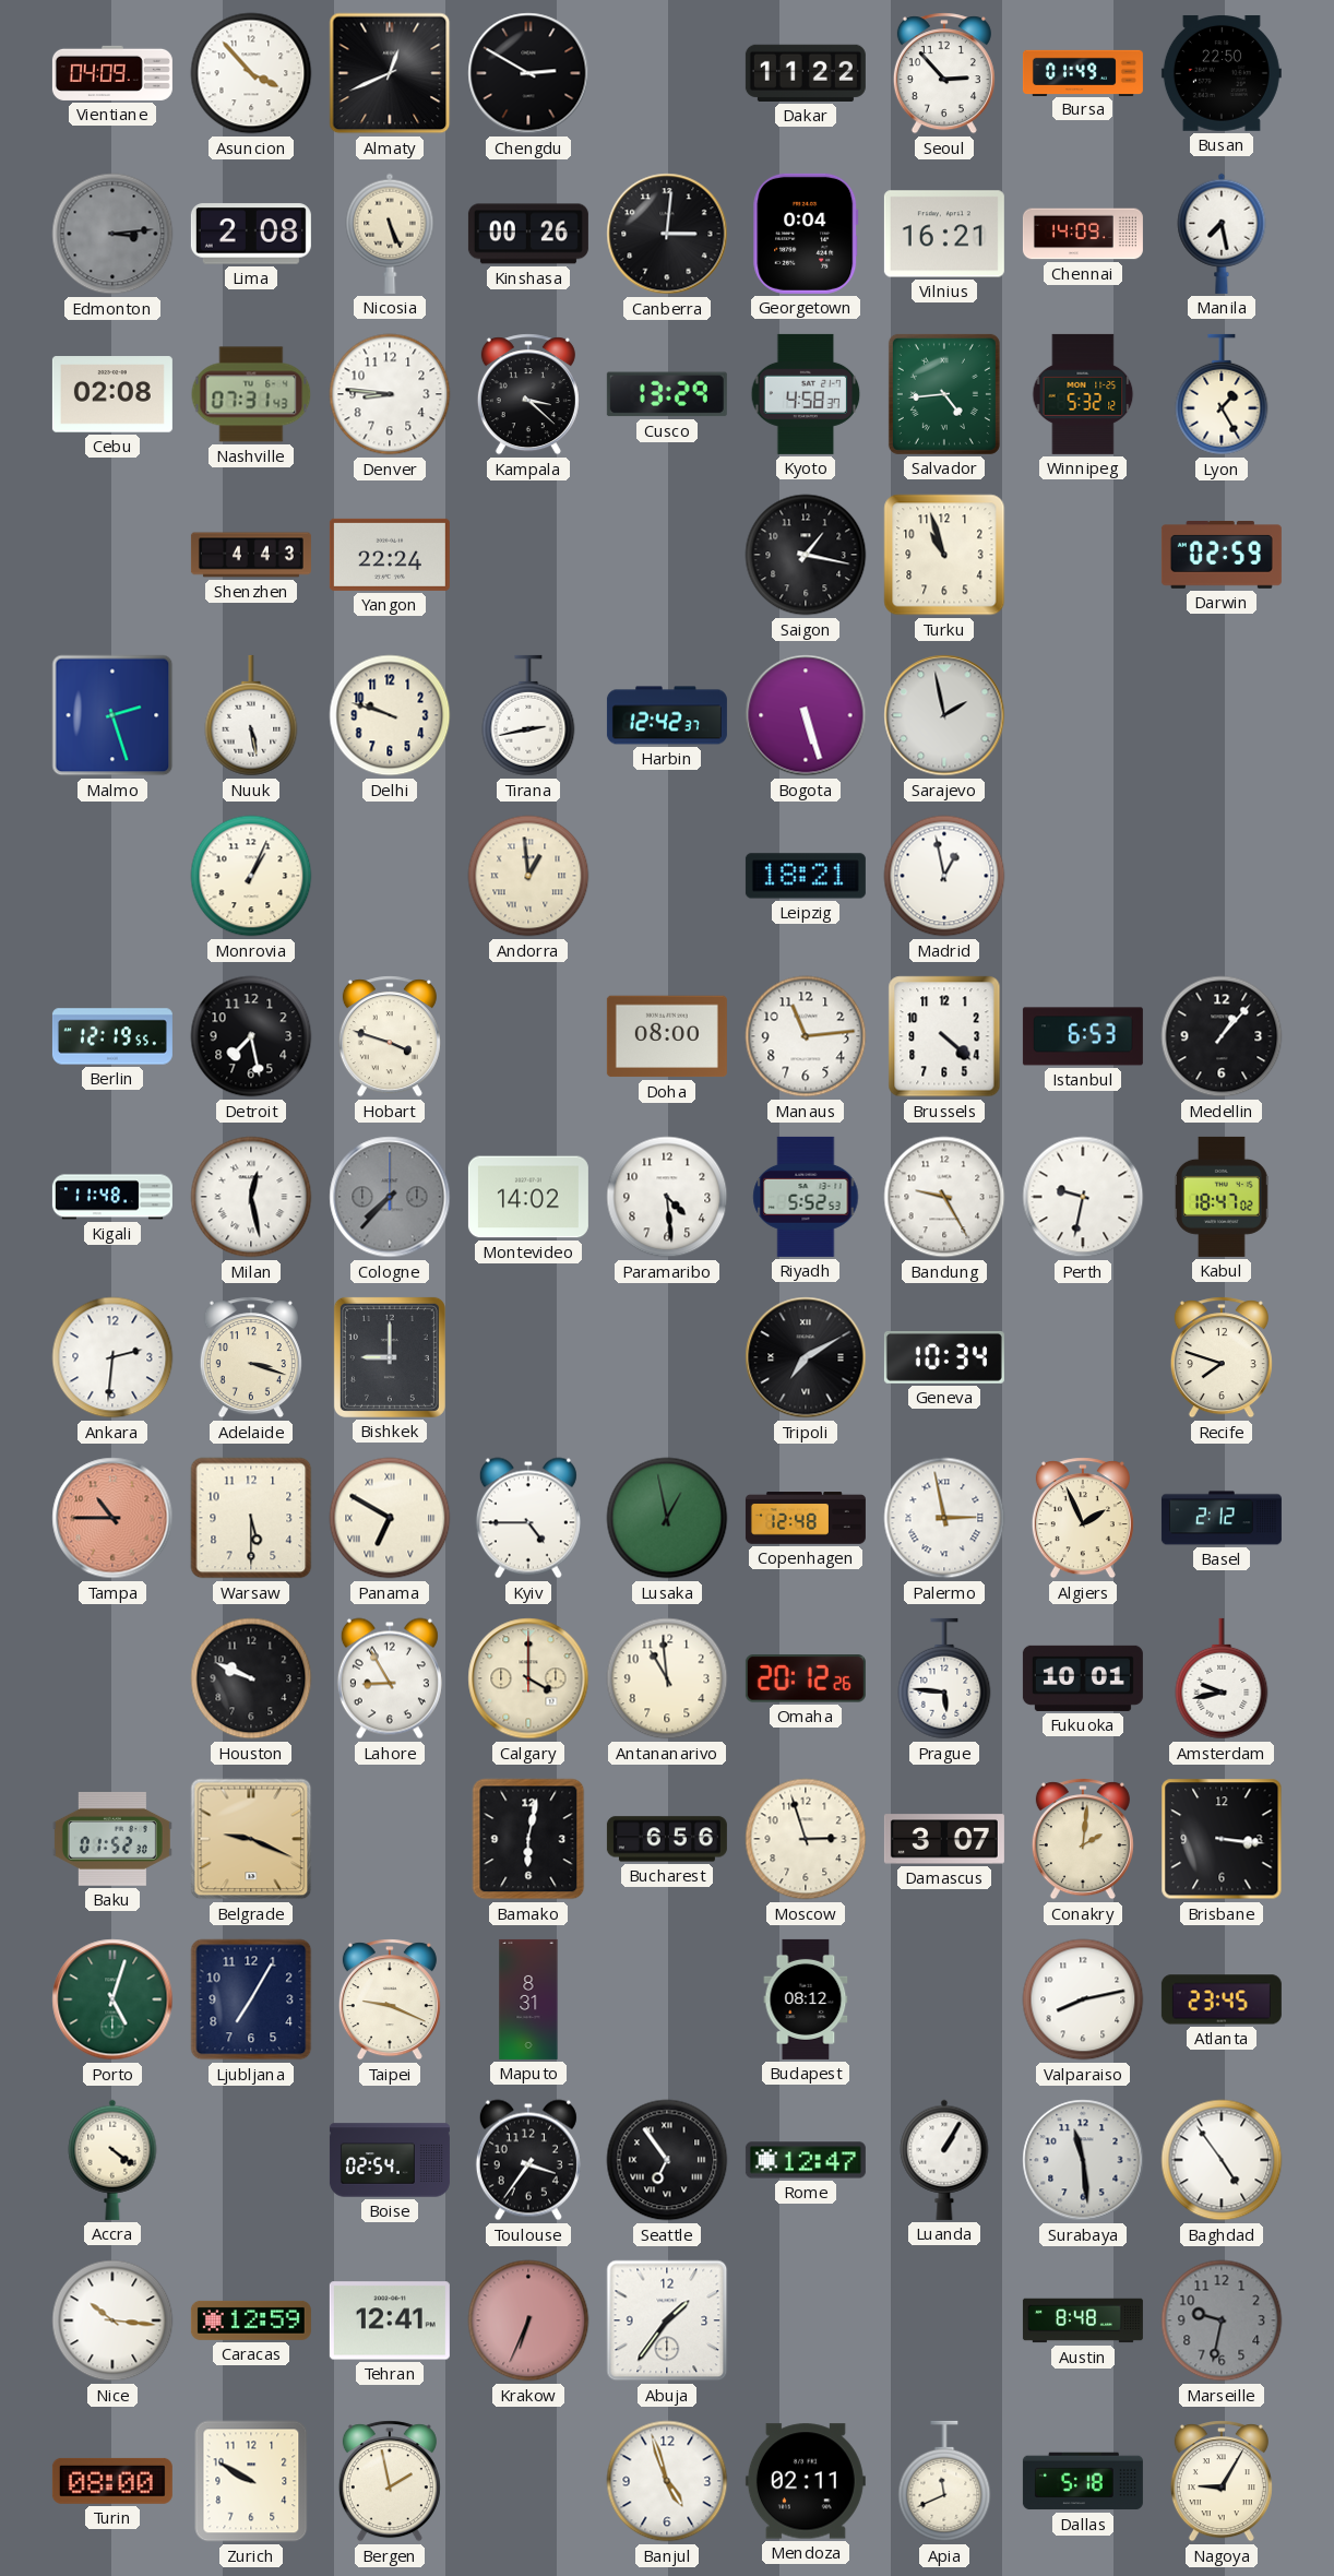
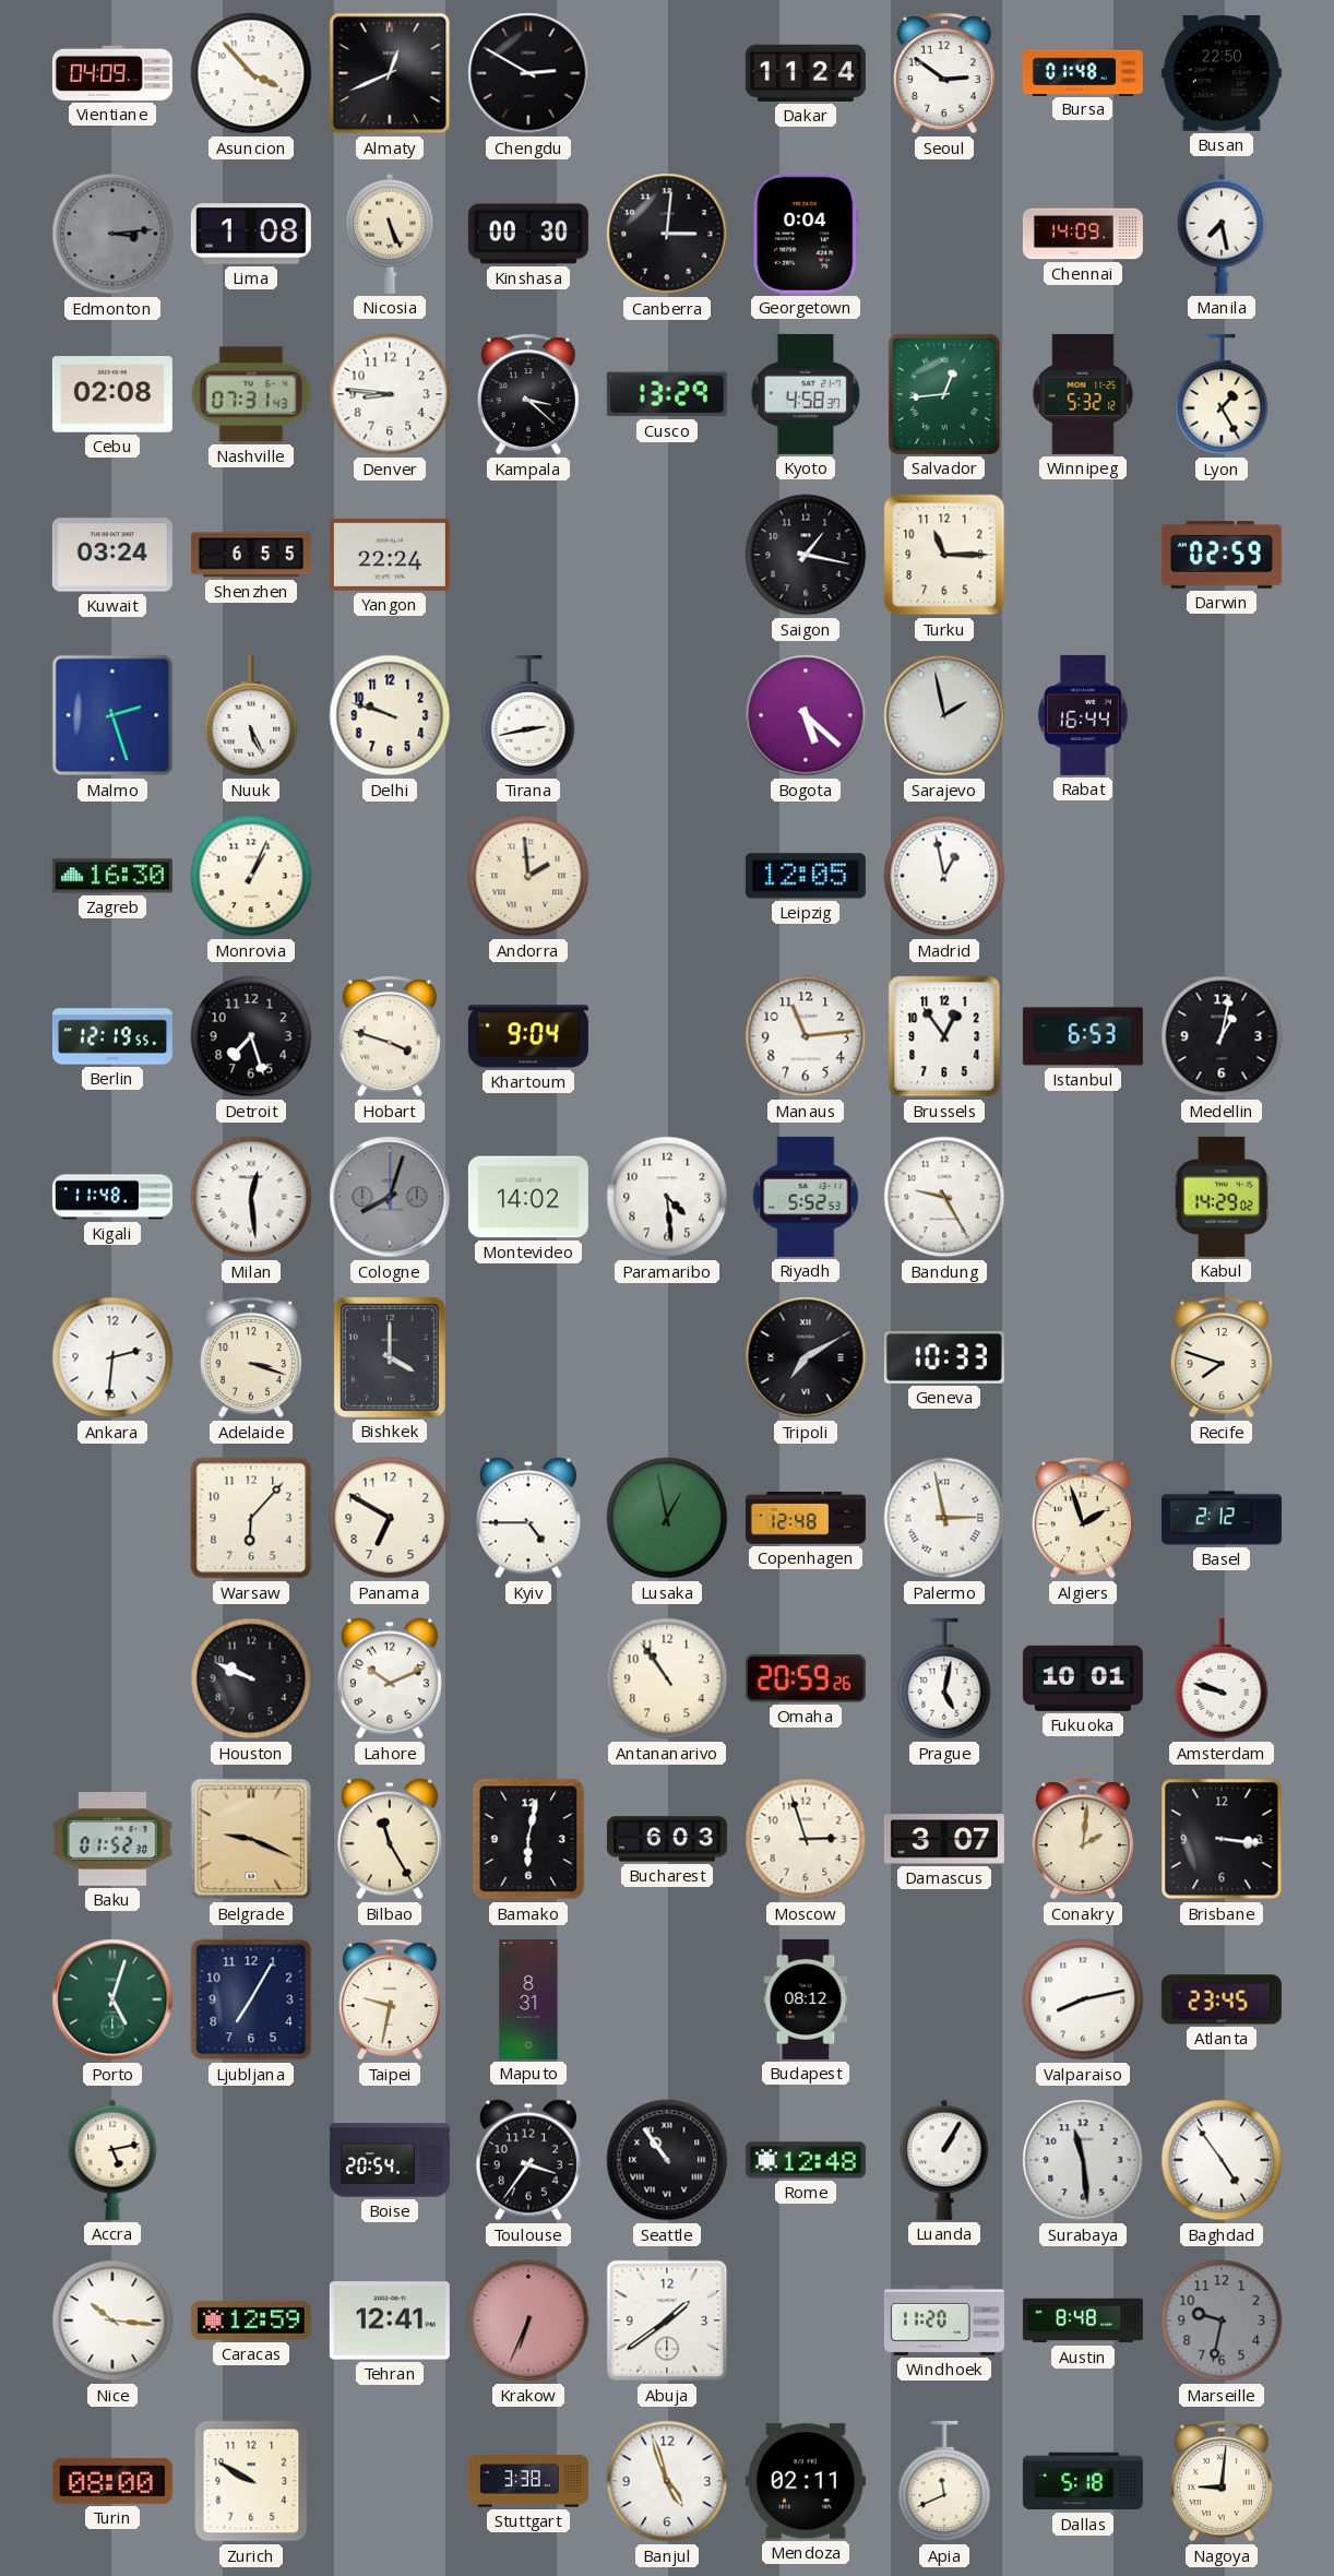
Dakar: 11:22 -> 11:24 (806, 73)
Seoul: 2:53 -> 2:51 (944, 73)
Bursa: 01:49 -> 01:48 (1083, 72)
Lima: 2:08 -> 1:08 (251, 234)
Kinshasa: 00:26 -> 00:30 (528, 234)
Vilnius: 16:21 -> none (944, 234)
Salvador: 4:44 -> 12:44 (944, 394)
Kuwait: none -> 03:24 (112, 555)
Shenzhen: 4:43 -> 6:55 (251, 555)
Turku: 10:57 -> 11:15 (944, 555)
Nuuk: 5:28 -> 5:26 (251, 715)
Harbin: 12:42 -> none (667, 715)
Bogota: 5:27 -> 5:22 (806, 715)
Rabat: none -> 16:44 (1083, 715)
Zagreb: none -> 16:30 (112, 876)
Andorra: 12:59 -> 1:59 (528, 876)
Leipzig: 18:21 -> 12:05 (806, 876)
Detroit: 7:28 -> 7:27 (251, 1036)
Khartoum: none -> 9:04 (528, 1036)
Doha: 08:00 -> none (667, 1036)
Brussels: 4:22 -> 12:54 (944, 1036)
Medellin: 1:07 -> 1:02 (1222, 1036)
Milan: 12:28 -> 12:29 (251, 1197)
Cologne: 7:37 -> 8:03 (390, 1197)
Perth: 9:32 -> none (1083, 1197)
Kabul: 18:47 -> 14:29 (1222, 1197)
Bishkek: 9:00 -> 4:00 (390, 1357)
Geneva: 10:34 -> 10:33 (944, 1357)
Tampa: 10:45 -> none (112, 1518)
Warsaw: 5:30 -> 6:07 (251, 1518)
Panama numerals: Roman -> Arabic (390, 1518)
Algiers: 1:56 -> 1:57 (1083, 1518)
Lahore: 8:55 -> 10:11 (390, 1678)
Calgary: 4:00 -> none (528, 1678)
Antananarivo: 10:59 -> 10:54 (667, 1678)
Omaha: 20:12 -> 20:59 (806, 1678)
Prague: 5:46 -> 5:02 (944, 1678)
Amsterdam: 9:43 -> 9:48 (1222, 1678)
Bilbao: none -> 11:25 (390, 1839)
Bucharest: 6:56 -> 6:03 (667, 1839)
Taipei: 9:19 -> 9:32 (390, 1999)
Accra: 4:21 -> 5:13 (112, 2160)
Boise: 02:54 -> 20:54 (390, 2160)
Seattle: 6:54 -> 10:54 (667, 2160)
Rome: 12:47 -> 12:48 (806, 2160)
Abuja: 1:36 -> 1:39 (667, 2320)
Windhoek: none -> 11:20 (944, 2320)
Bergen: 1:58 -> none (390, 2481)
Stuttgart: none -> 3:38 (528, 2481)
Nagoya: 9:05 -> 9:01 (1222, 2481)
